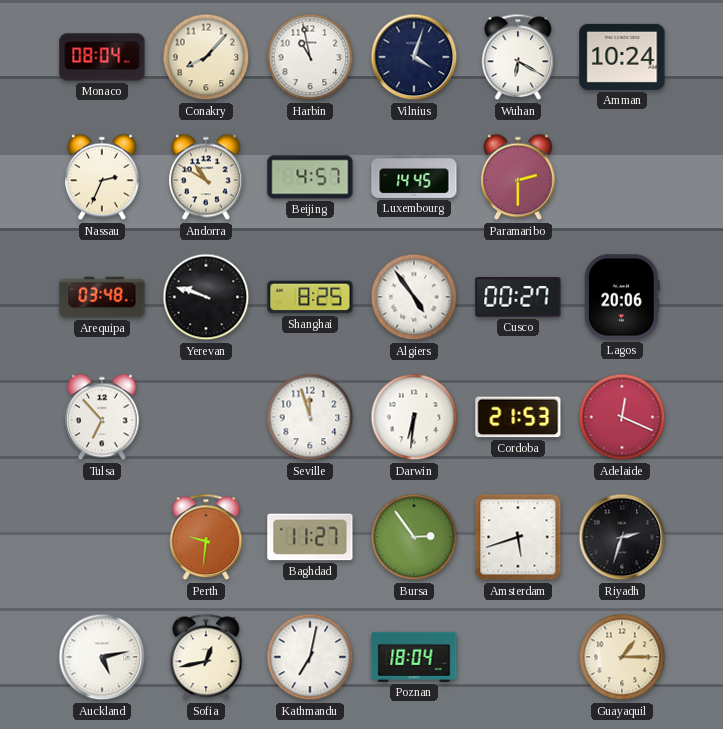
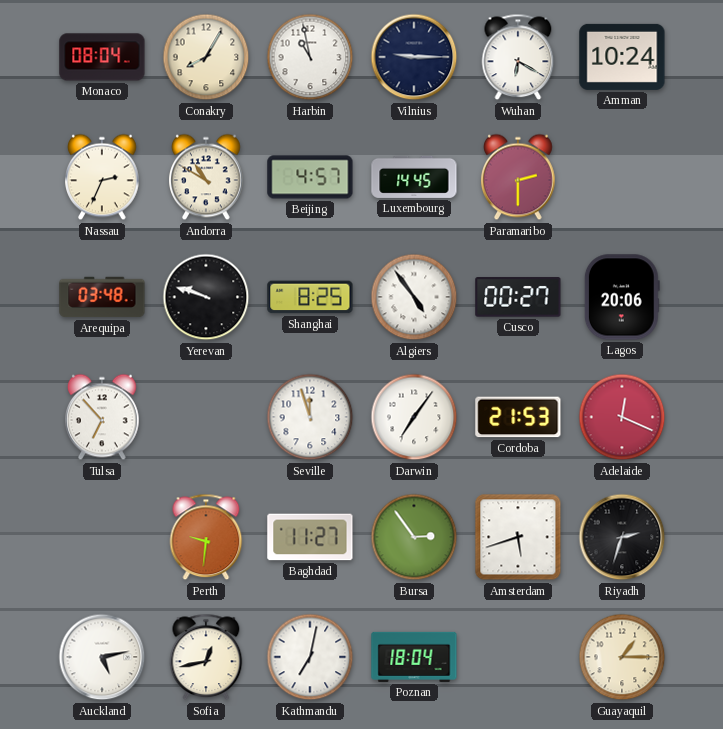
Conakry: 8:07 -> 8:05 (206, 57)
Vilnius: 4:03 -> 9:15 (414, 57)
Darwin: 6:31 -> 7:06 (414, 417)
